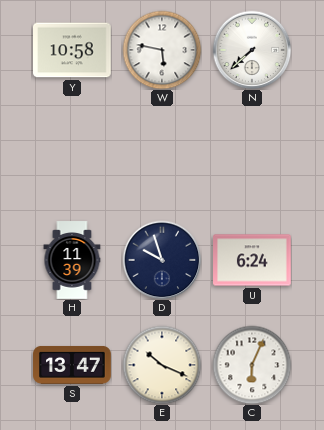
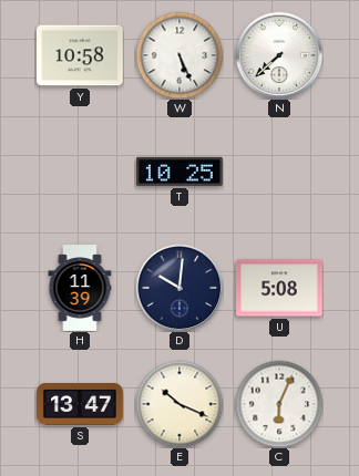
W: 5:47 -> 5:26 (179, 55)
T: none -> 10:25 (179, 172)
D: 9:57 -> 10:01 (179, 288)
U: 6:24 -> 5:08 (280, 288)
